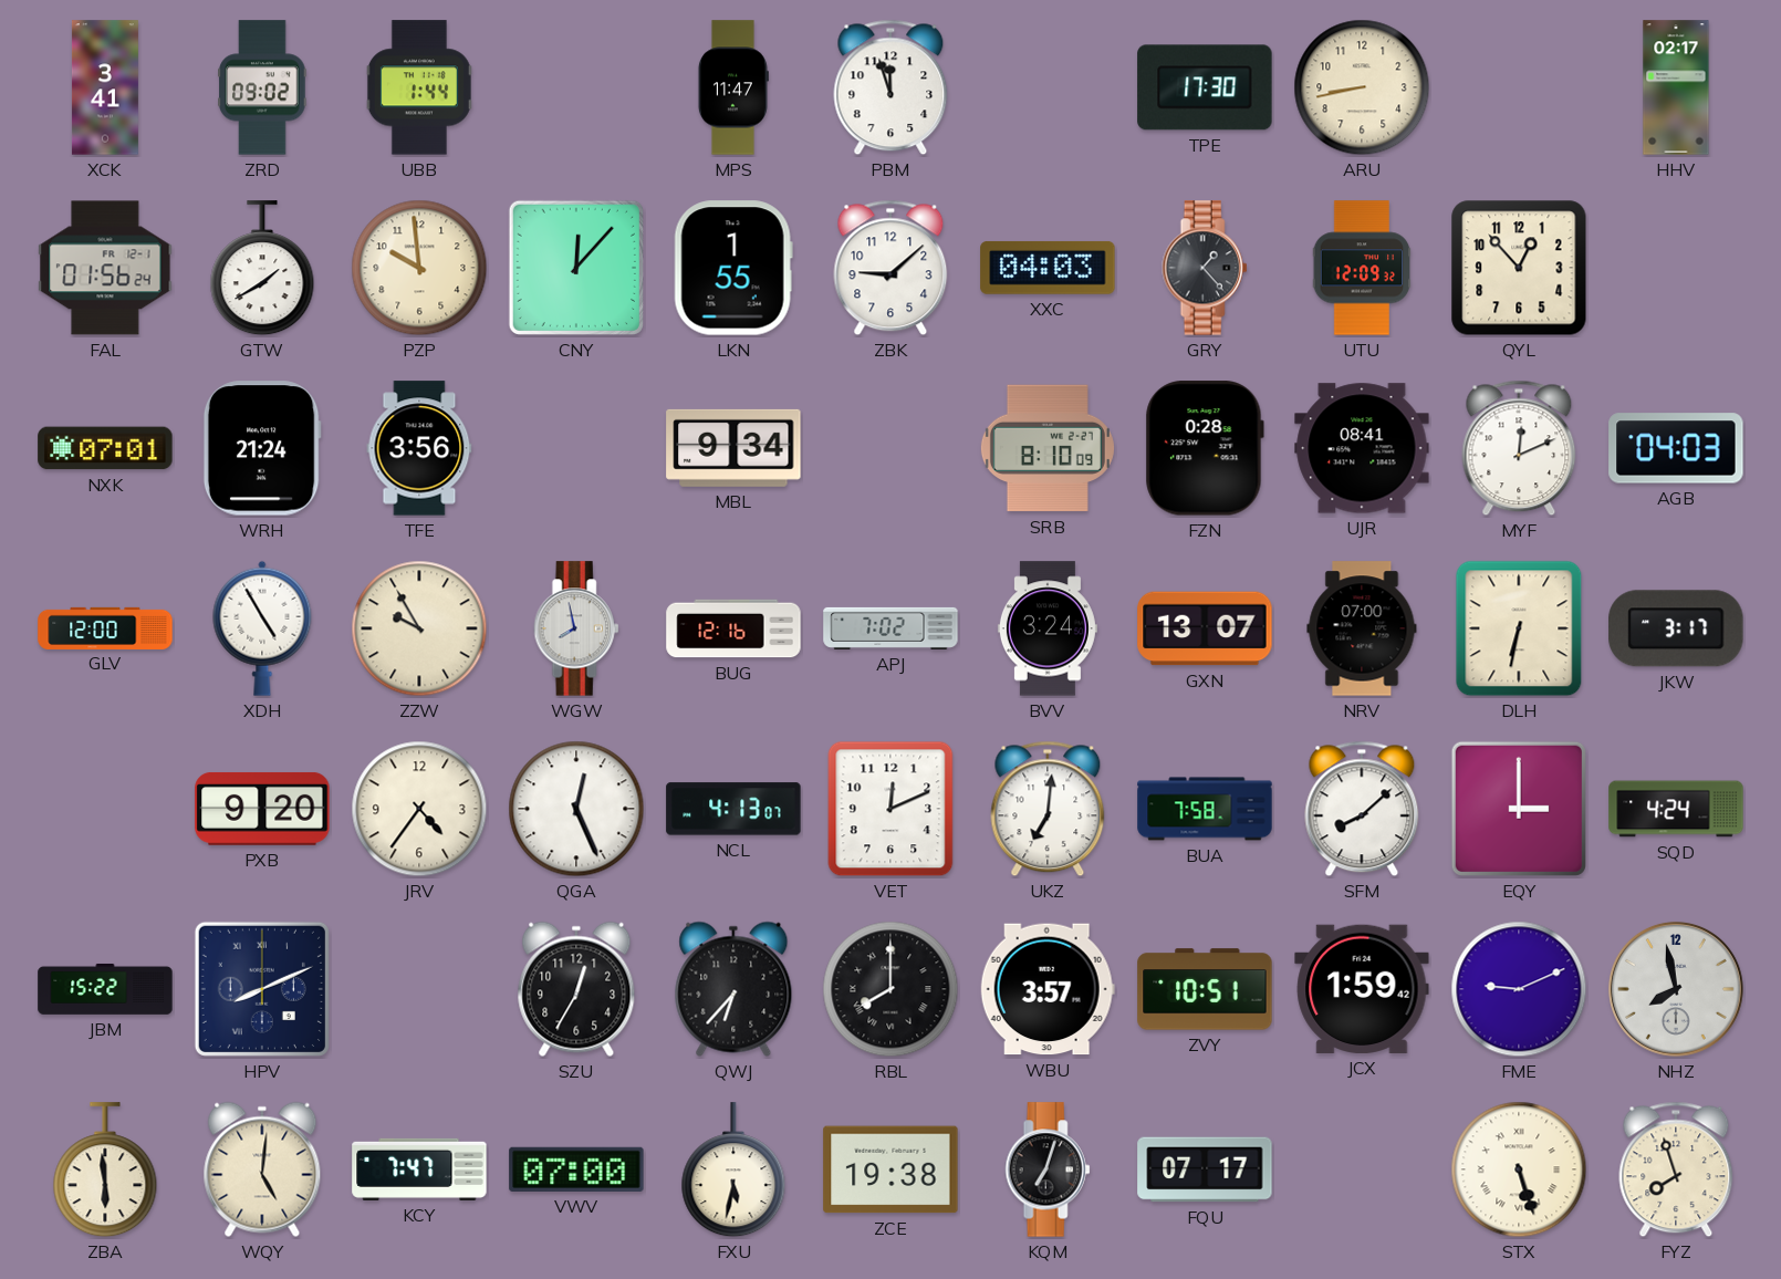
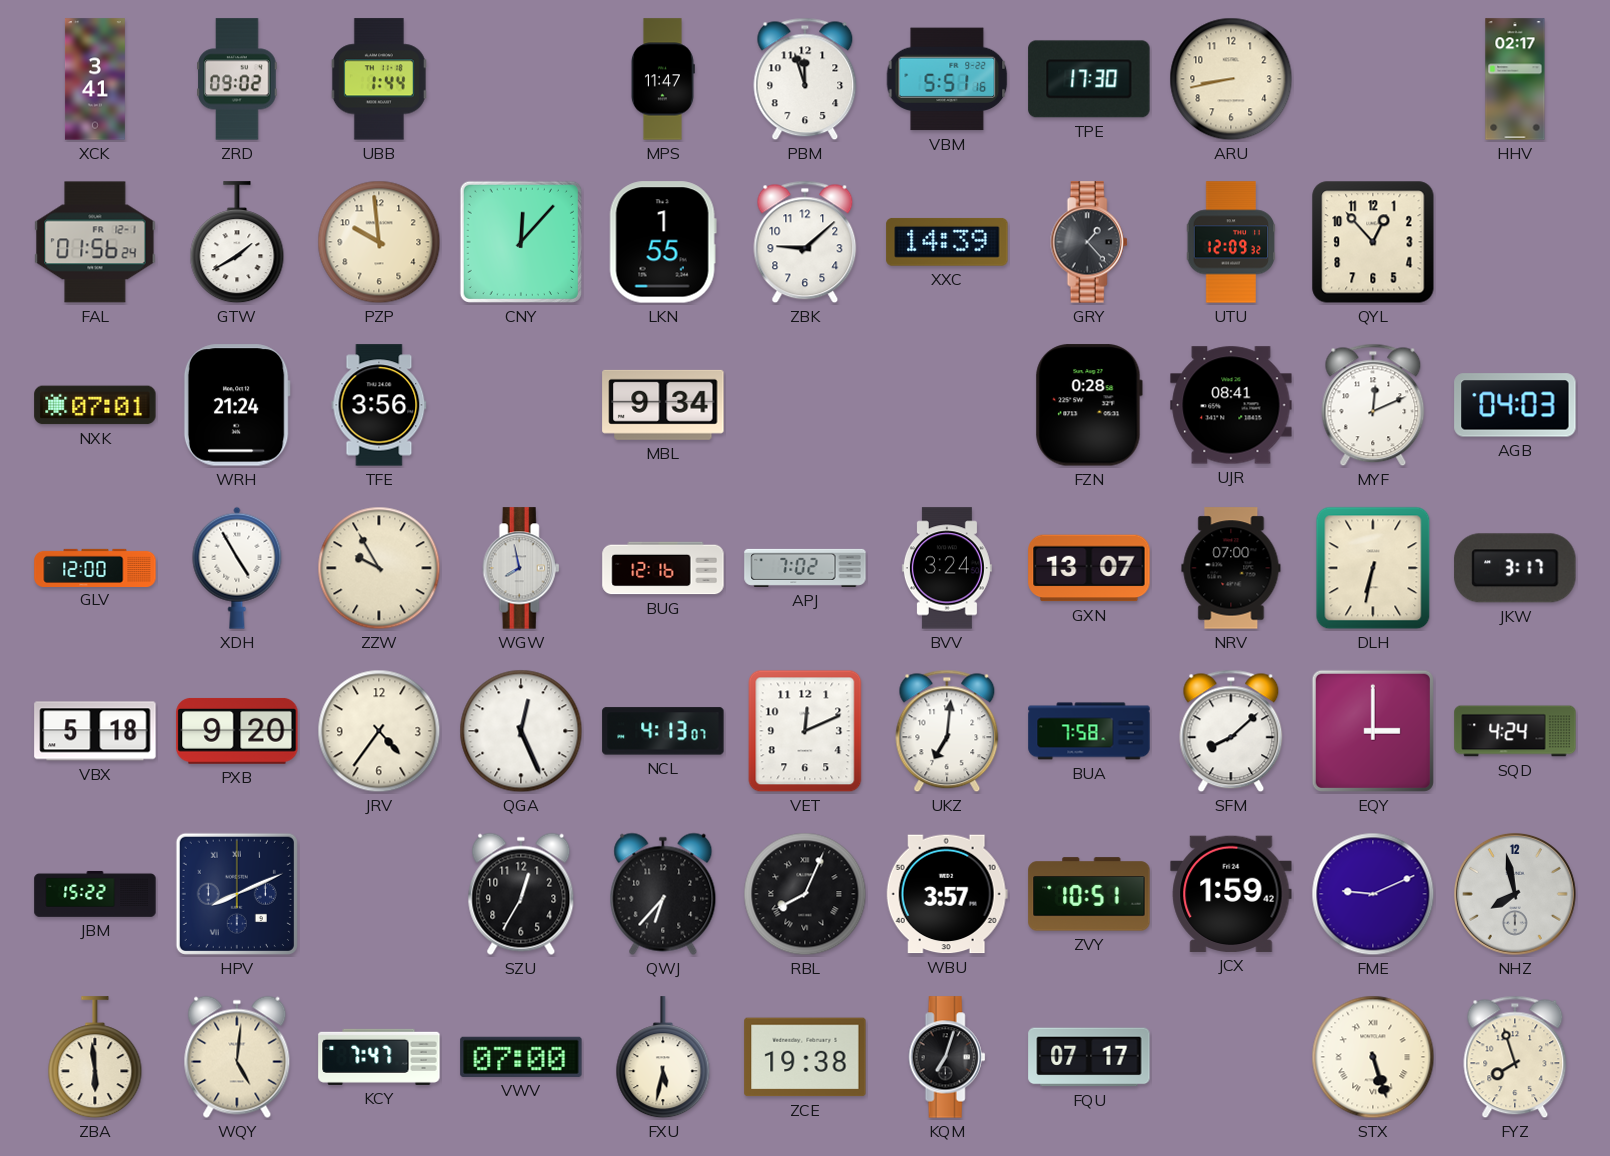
VBM: none -> 5:51 (947, 79)
XXC: 04:03 -> 14:39 (947, 242)
SRB: 8:10 -> none (1048, 448)
VBX: none -> 5:18 (95, 731)
RBL: 8:00 -> 8:04 (805, 894)
